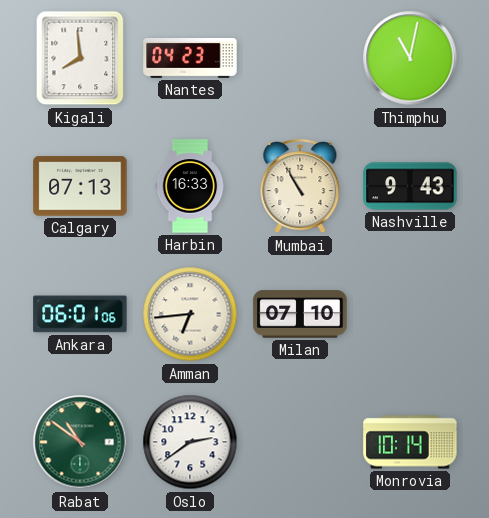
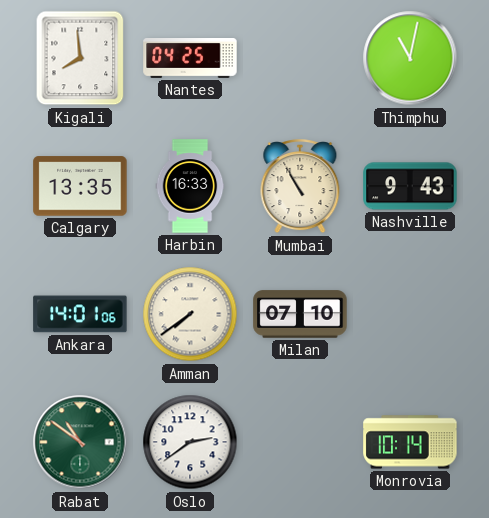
Nantes: 04:23 -> 04:25 (190, 59)
Calgary: 07:13 -> 13:35 (80, 186)
Ankara: 06:01 -> 14:01 (80, 314)
Amman: 6:44 -> 7:39 (190, 314)
